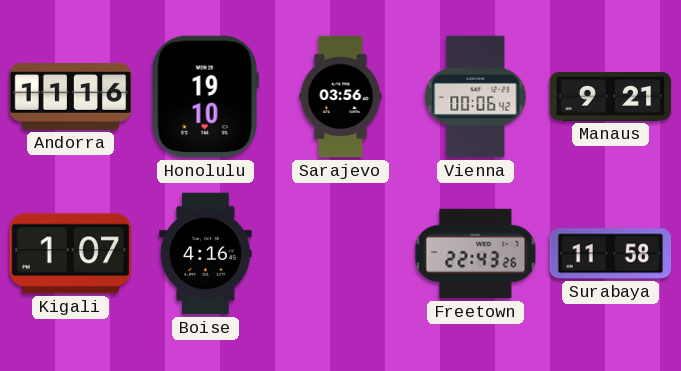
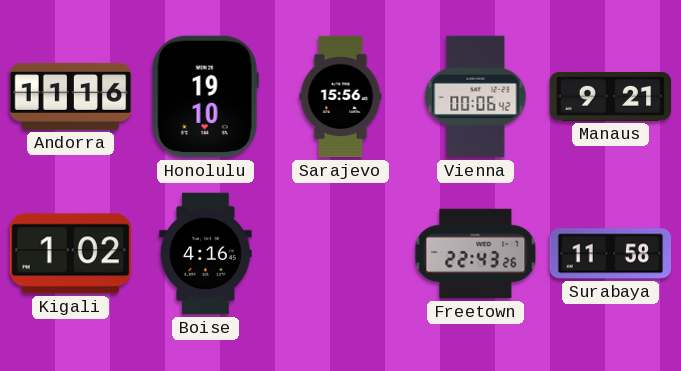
Sarajevo: 03:56 -> 15:56 (341, 97)
Kigali: 1:07 -> 1:02 (70, 254)
